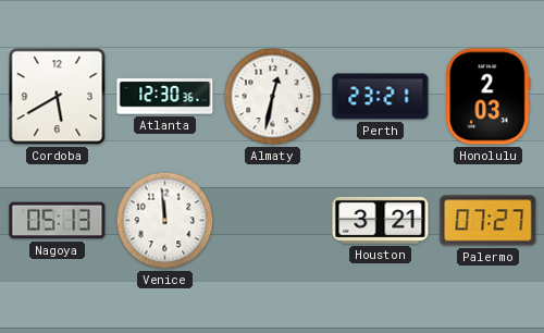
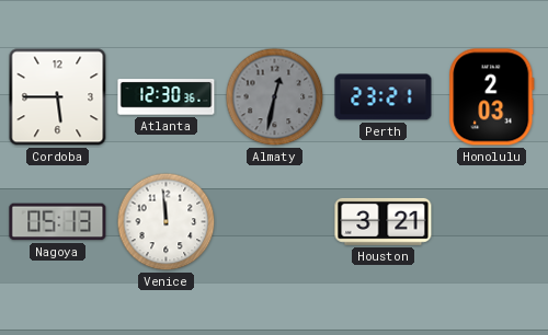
Cordoba: 5:40 -> 5:45 (58, 97)
Almaty dial: white -> grey (275, 97)
Palermo: 07:27 -> none (489, 221)
